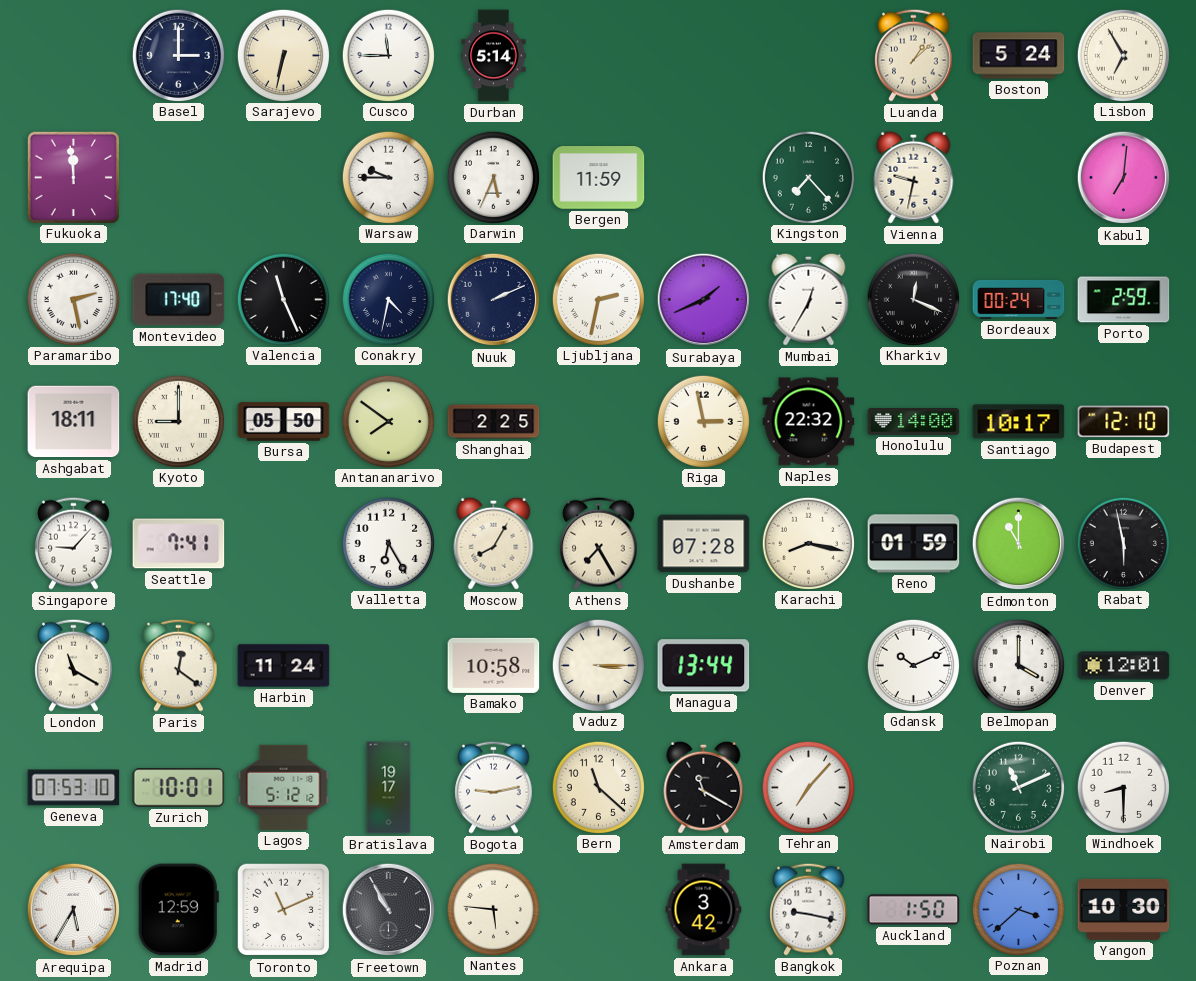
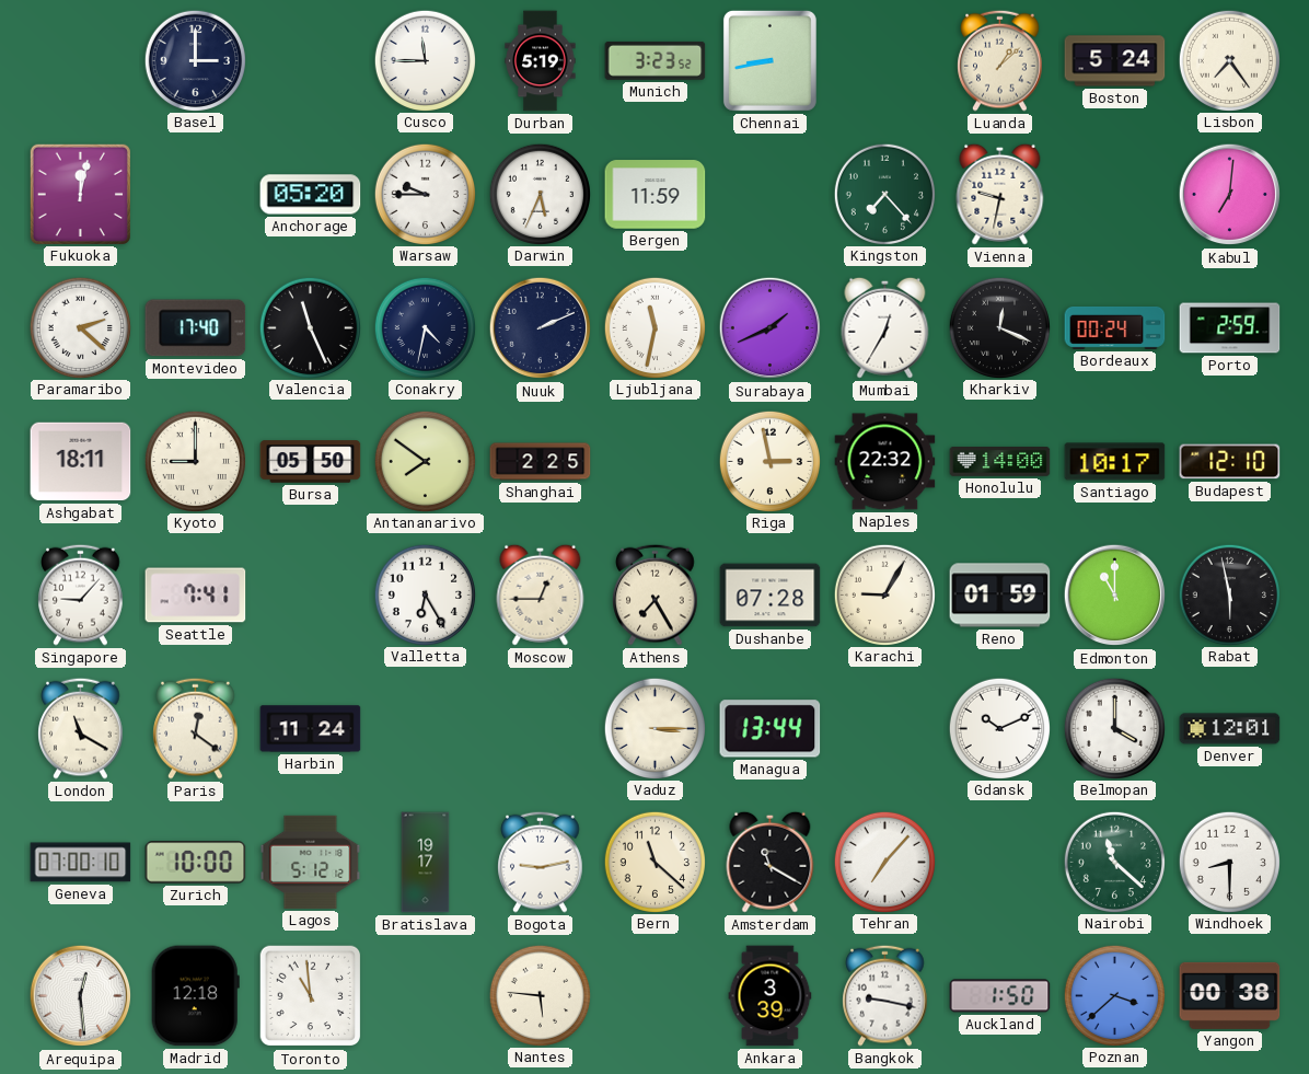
Sarajevo: 6:32 -> none (283, 55)
Durban: 5:14 -> 5:19 (541, 61)
Munich: none -> 3:23 (656, 60)
Chennai: none -> 8:43 (769, 60)
Lisbon: 6:55 -> 7:24 (1229, 60)
Fukuoka: 11:59 -> 12:02 (80, 194)
Anchorage: none -> 05:20 (311, 195)
Paramaribo: 2:28 -> 2:22 (80, 327)
Ljubljana: 2:32 -> 11:32 (654, 327)
Moscow: 8:05 -> 12:45 (541, 594)
Karachi: 8:17 -> 9:05 (884, 594)
Bamako: 10:58 -> none (494, 665)
Geneva: 07:53 -> 07:00 (81, 863)
Zurich: 10:01 -> 10:00 (196, 863)
Nairobi: 11:11 -> 11:22 (1114, 862)
Arequipa: 5:35 -> 12:29 (81, 996)
Madrid: 12:59 -> 12:18 (195, 996)
Toronto: 11:11 -> 10:59 (311, 996)
Freetown: 10:55 -> none (389, 910)
Ankara: 3:42 -> 3:39 (771, 996)
Yangon: 10:30 -> 00:38 (1230, 995)
